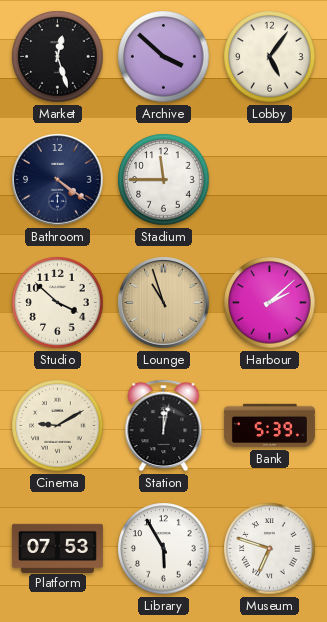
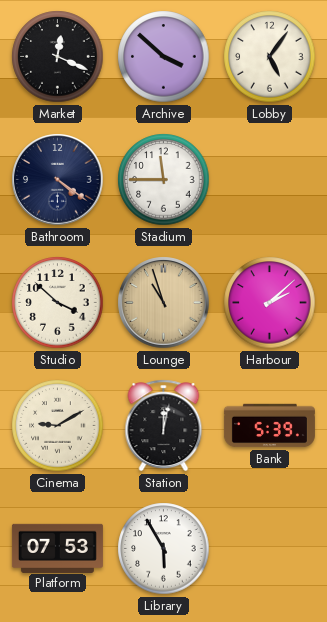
Market: 12:27 -> 12:19 (58, 57)
Museum: 6:48 -> none (270, 549)
